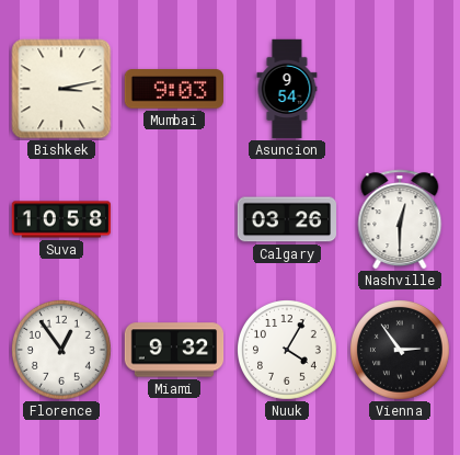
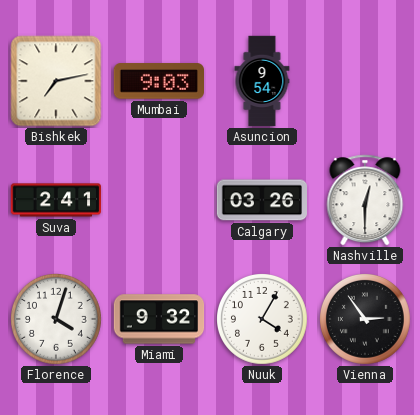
Bishkek: 3:13 -> 7:13 (56, 81)
Suva: 10:58 -> 2:41 (56, 200)
Florence: 12:54 -> 4:03 (57, 320)
